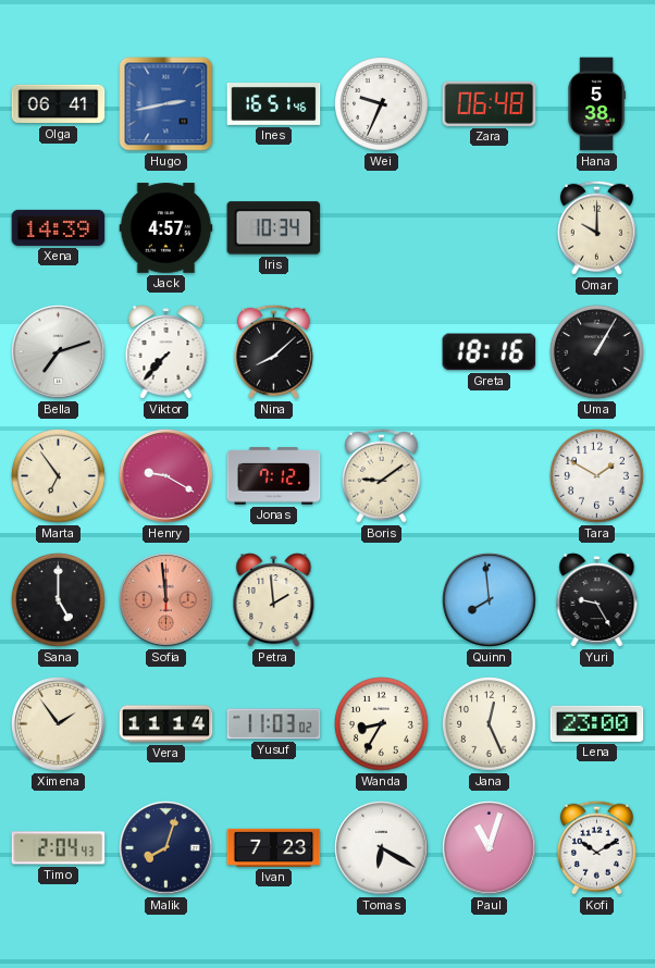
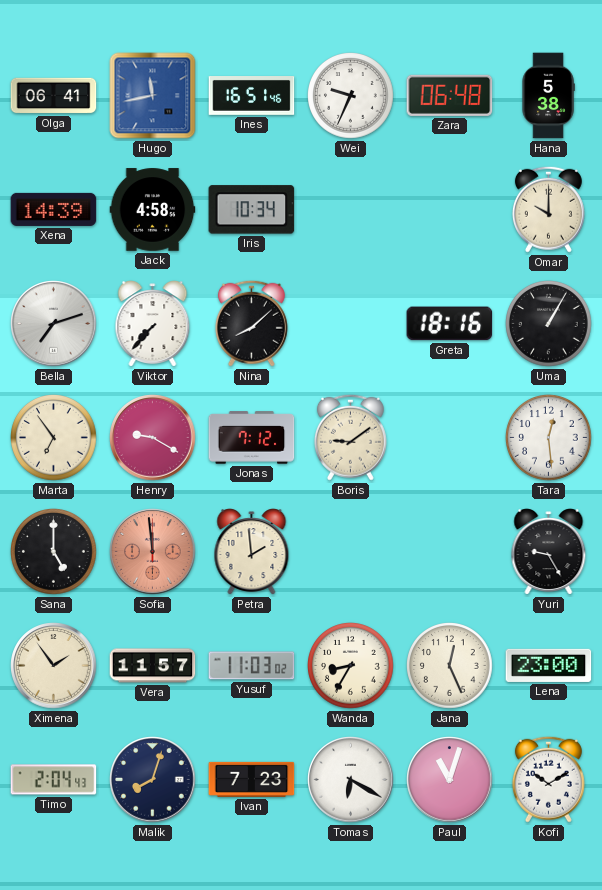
Hugo: 2:43 -> 11:43 (153, 96)
Jack: 4:57 -> 4:58 (153, 210)
Tara: 1:50 -> 12:29 (549, 438)
Quinn: 7:59 -> none (490, 600)
Vera: 11:14 -> 11:57 (153, 666)
